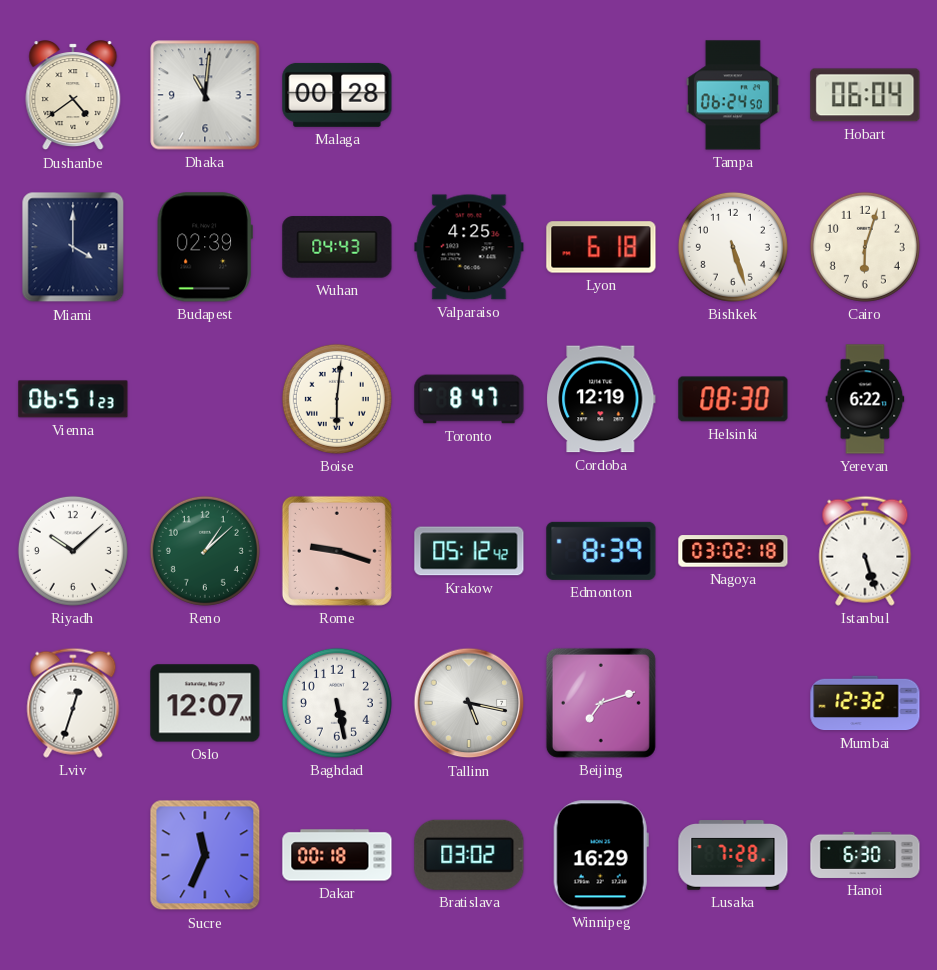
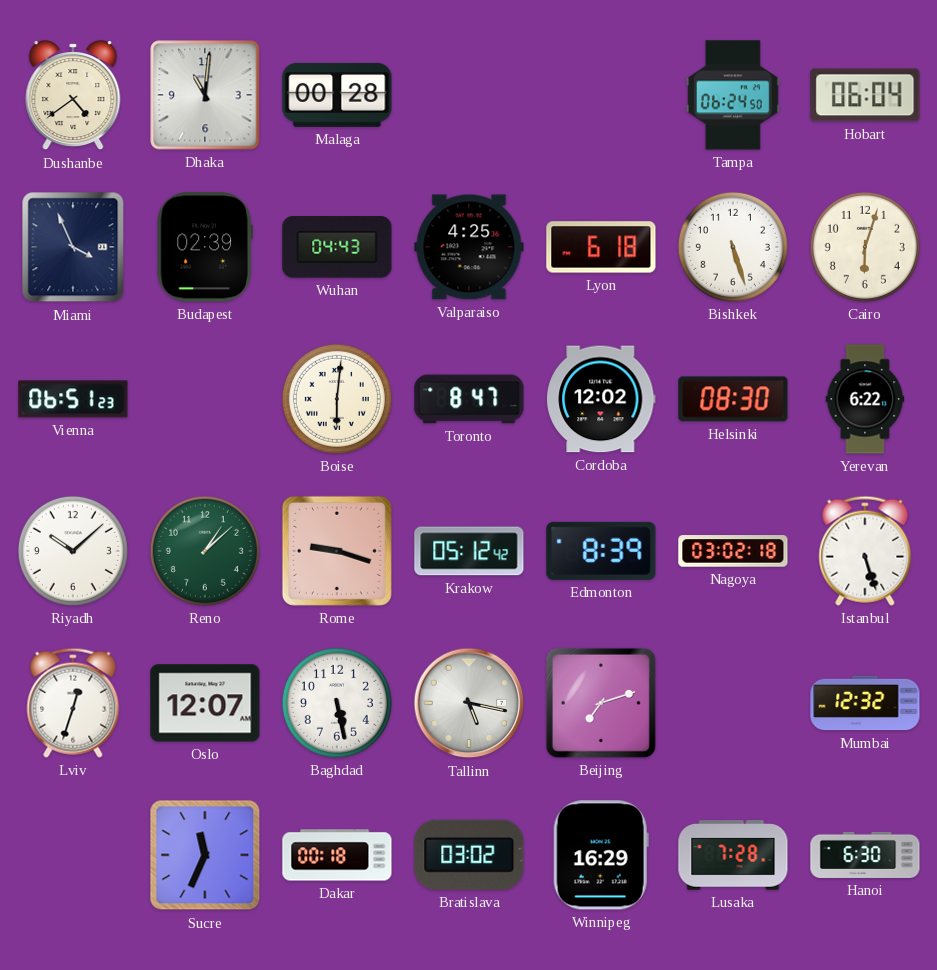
Miami: 4:00 -> 3:56 (73, 247)
Cordoba: 12:19 -> 12:02 (601, 399)
